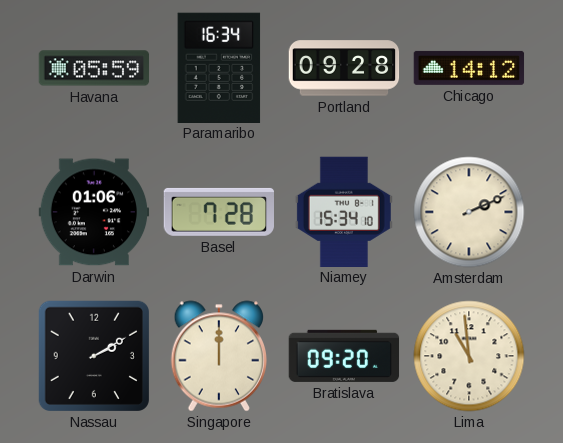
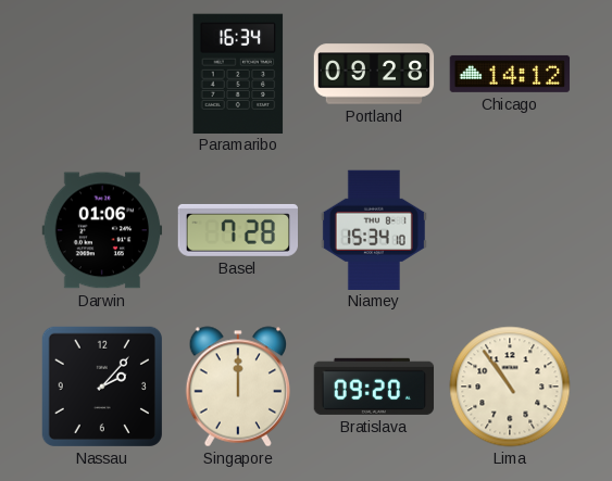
Havana: 05:59 -> none (94, 68)
Amsterdam: 2:11 -> none (469, 212)
Nassau: 2:10 -> 2:07 (102, 387)
Lima: 10:59 -> 10:54 (510, 387)
